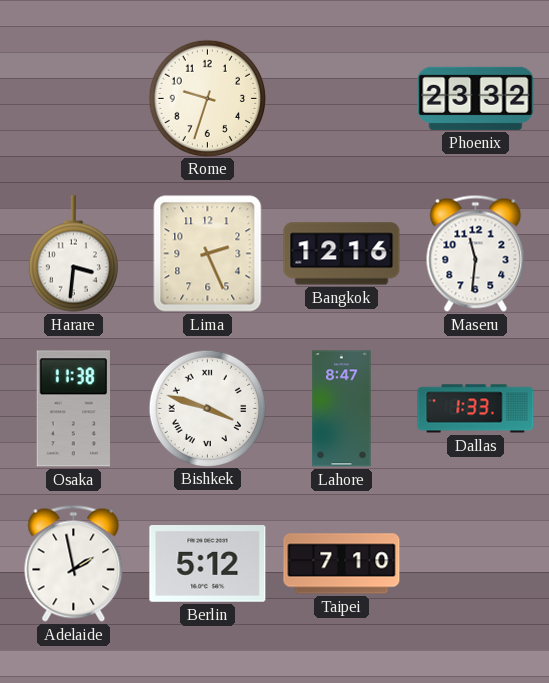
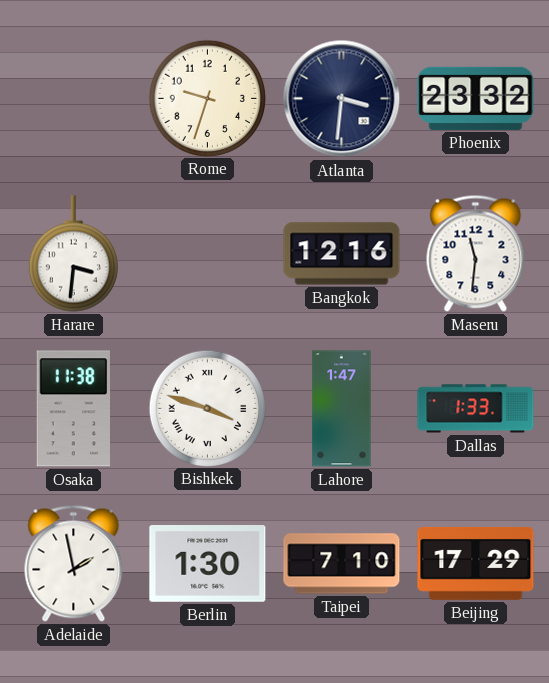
Atlanta: none -> 3:31 (342, 99)
Lima: 2:26 -> none (208, 254)
Lahore: 8:47 -> 1:47 (342, 409)
Berlin: 5:12 -> 1:30 (208, 564)
Beijing: none -> 17:29 (476, 563)
